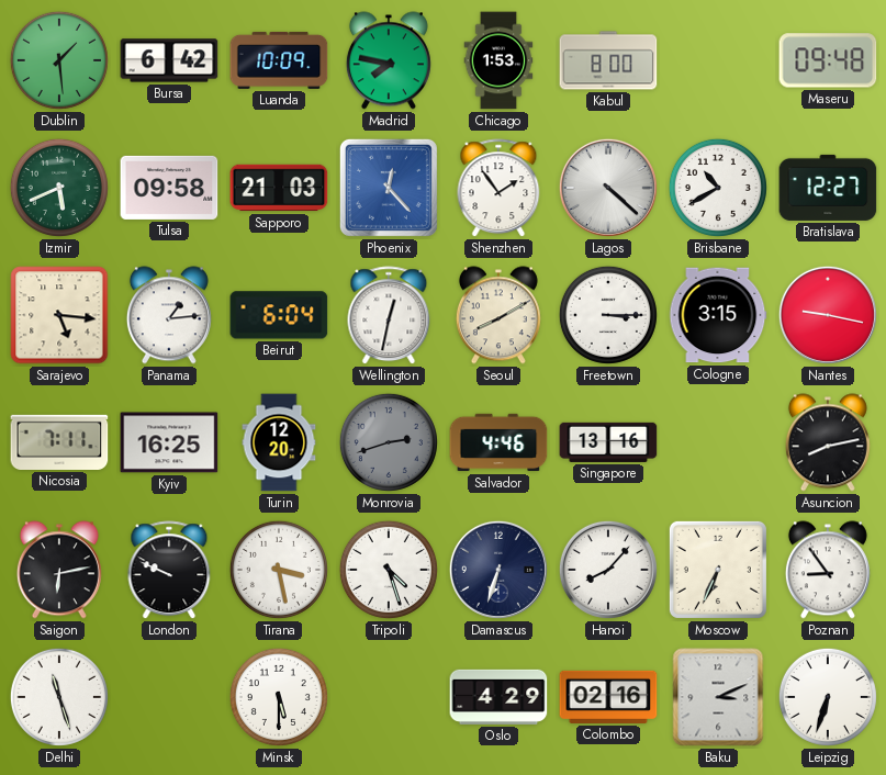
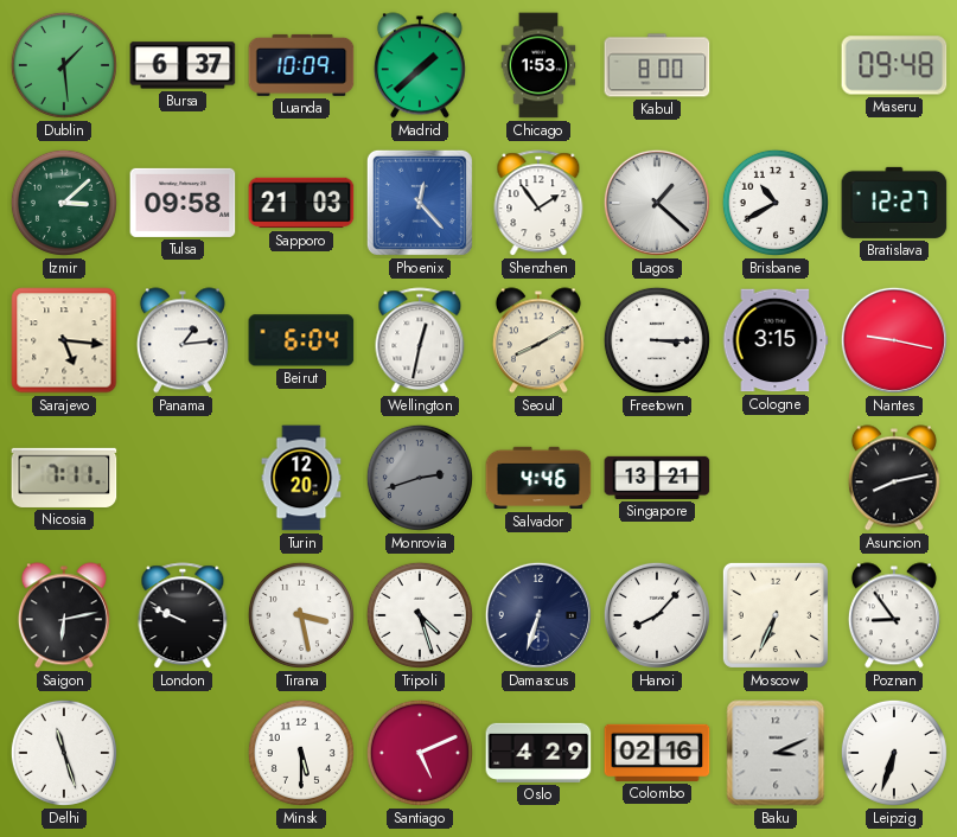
Bursa: 6:42 -> 6:37 (183, 65)
Madrid: 7:47 -> 1:38 (420, 65)
Izmir: 5:41 -> 3:08 (64, 203)
Lagos: 4:22 -> 1:22 (657, 203)
Kyiv: 16:25 -> none (169, 442)
Singapore: 13:16 -> 13:21 (657, 478)
Santiago: none -> 5:11 (420, 753)
